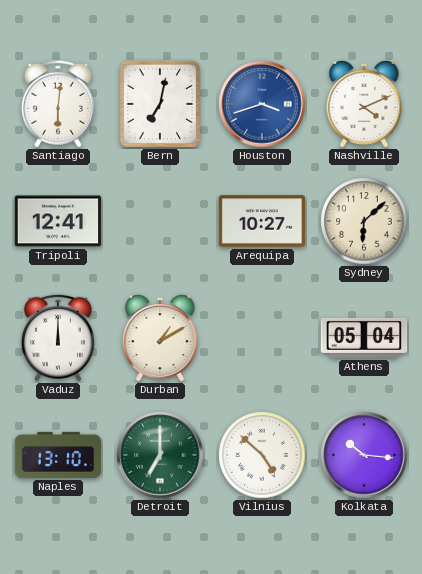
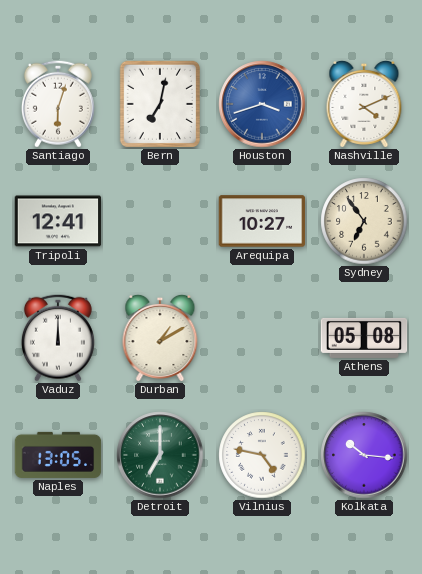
Santiago: 6:01 -> 6:03 (58, 104)
Sydney: 6:08 -> 6:54 (364, 221)
Athens: 05:04 -> 05:08 (364, 338)
Naples: 13:10 -> 13:05 (58, 455)
Vilnius: 4:52 -> 4:47 (262, 455)
